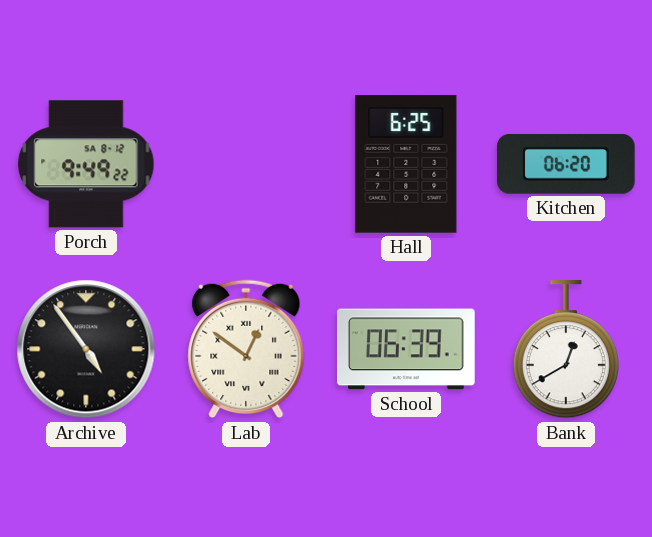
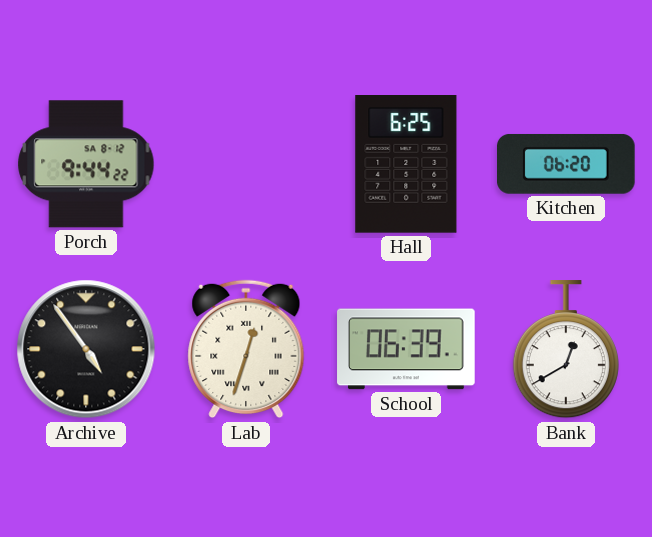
Porch: 9:49 -> 9:44 (86, 164)
Lab: 12:51 -> 12:33 (246, 349)
